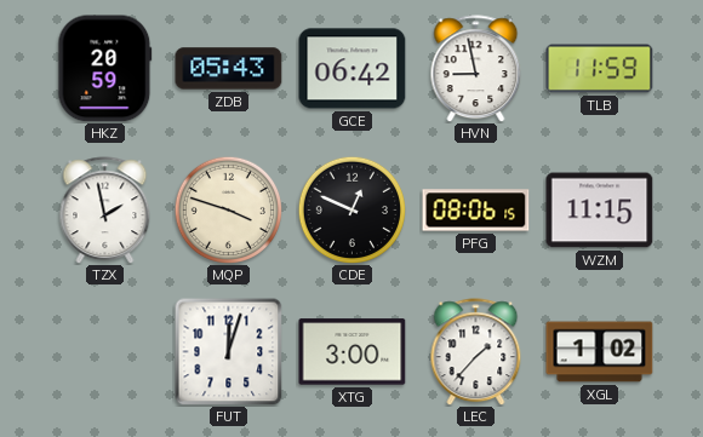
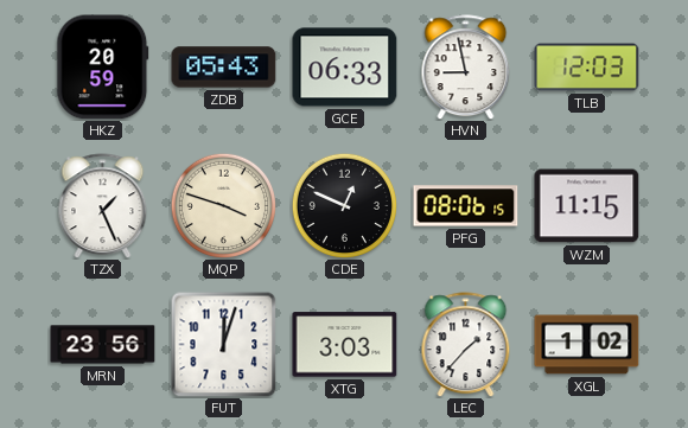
GCE: 06:42 -> 06:33 (345, 68)
TLB: 11:59 -> 12:03 (587, 68)
TZX: 1:58 -> 1:26 (103, 206)
MRN: none -> 23:56 (103, 345)
XTG: 3:00 -> 3:03 (345, 345)
